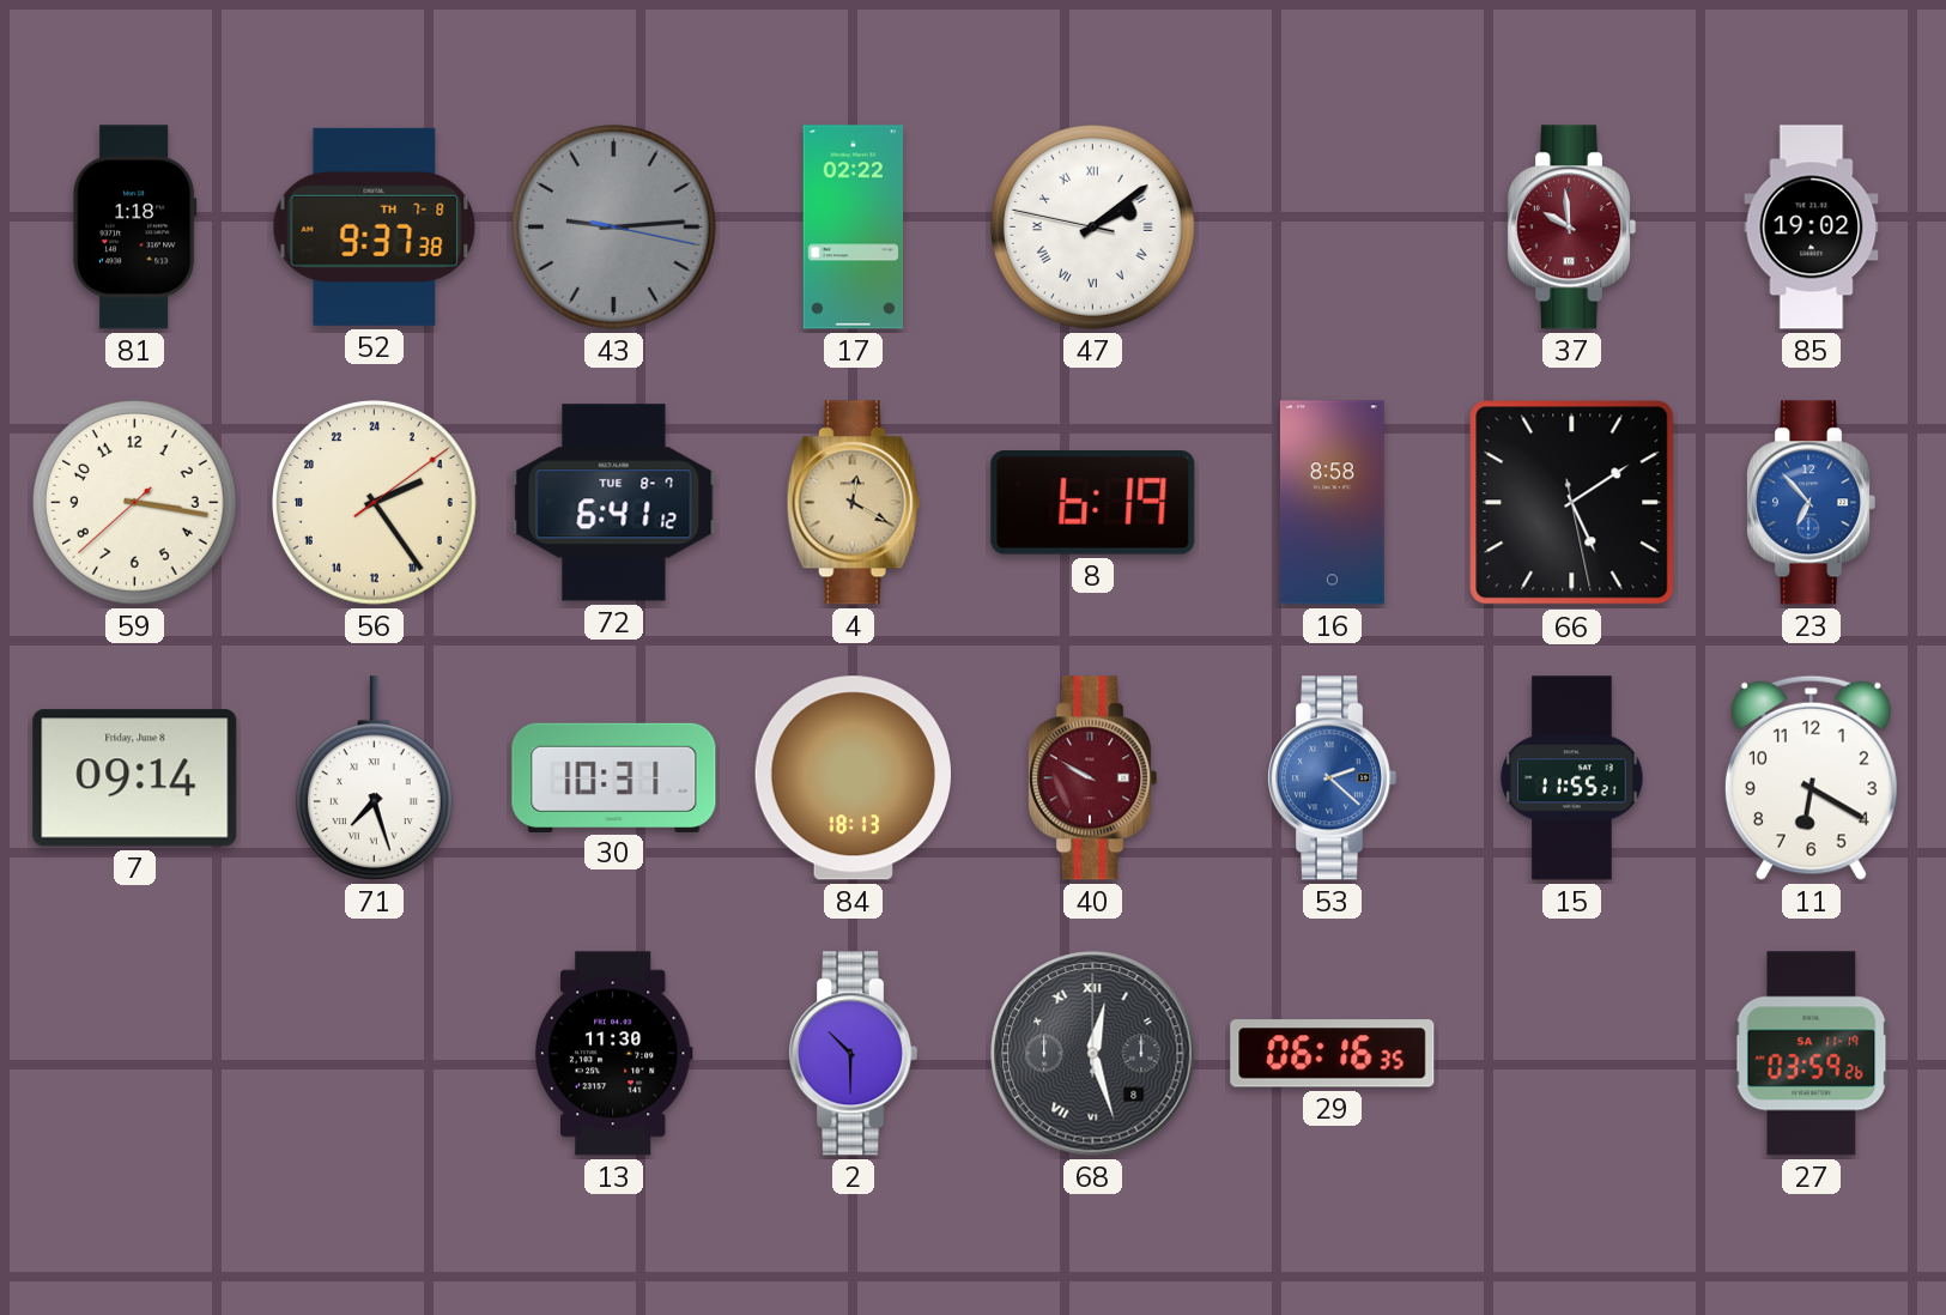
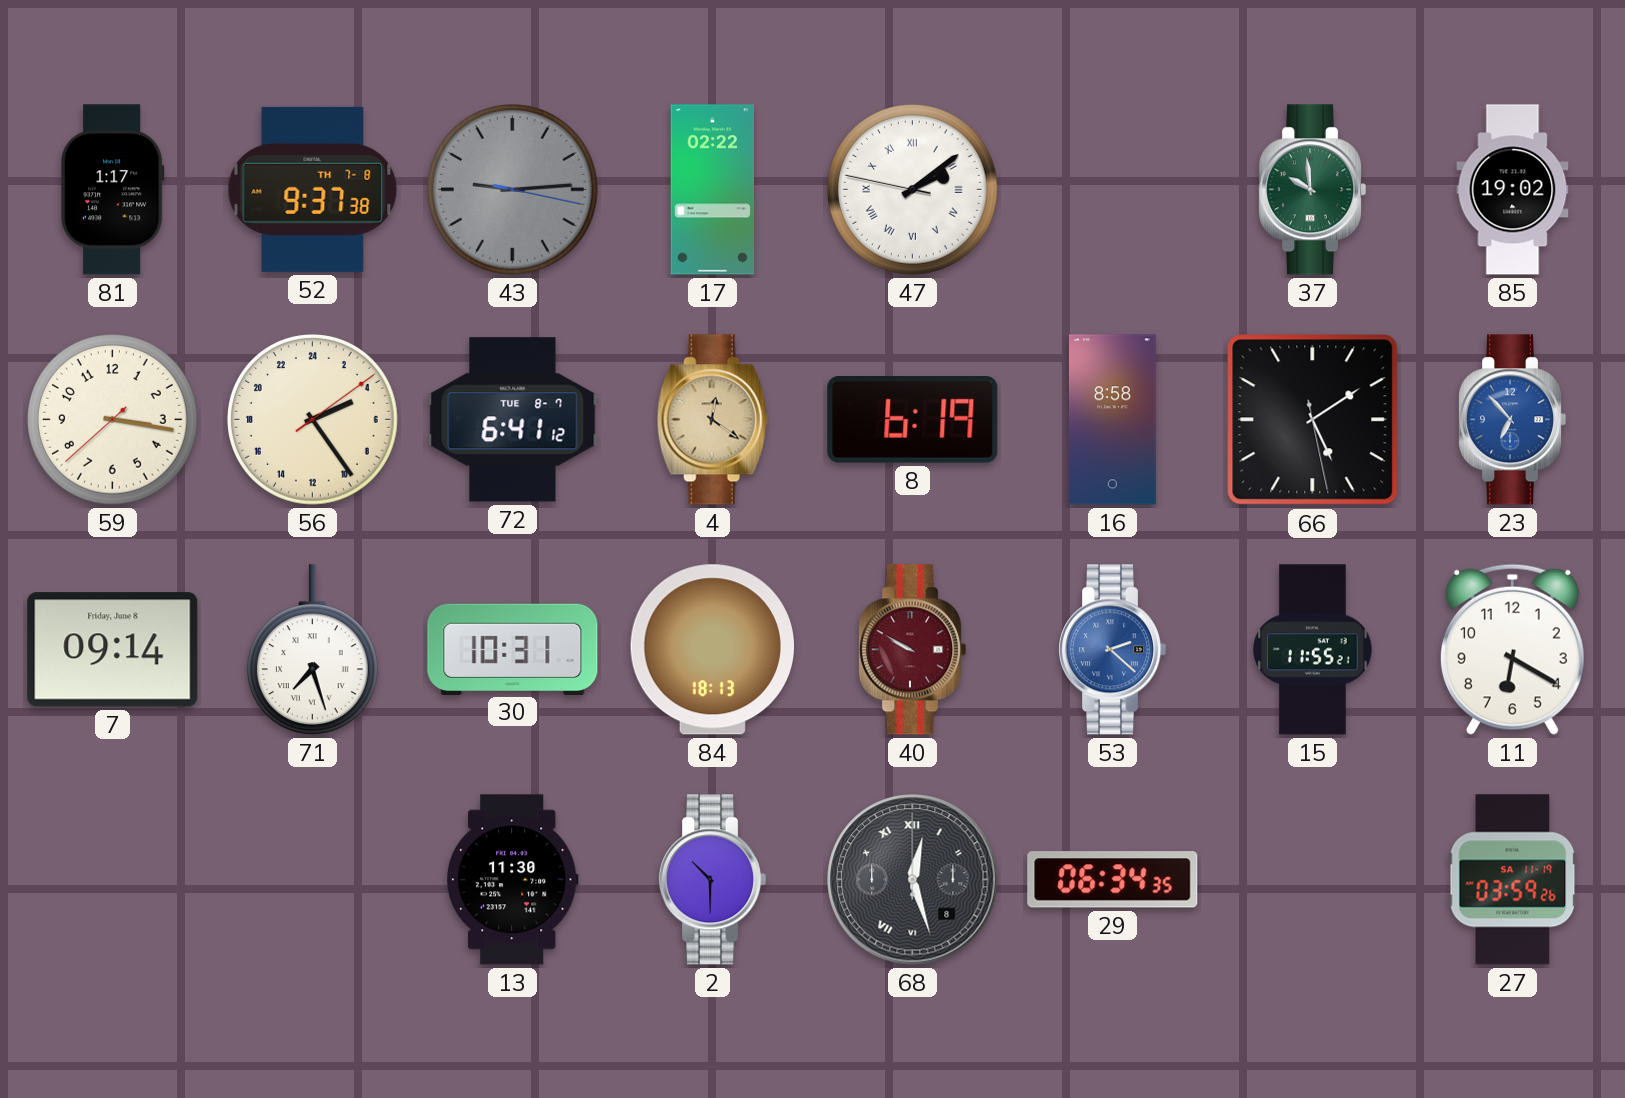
81: 1:18 -> 1:17 (113, 190)
37 dial: burgundy -> green (1313, 190)
4: 12:20 -> 12:21 (712, 420)
29: 06:16 -> 06:34 (1113, 880)
